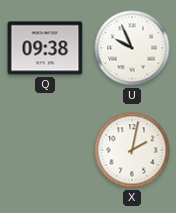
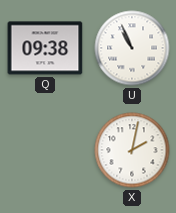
U: 9:56 -> 10:56 (132, 48)
